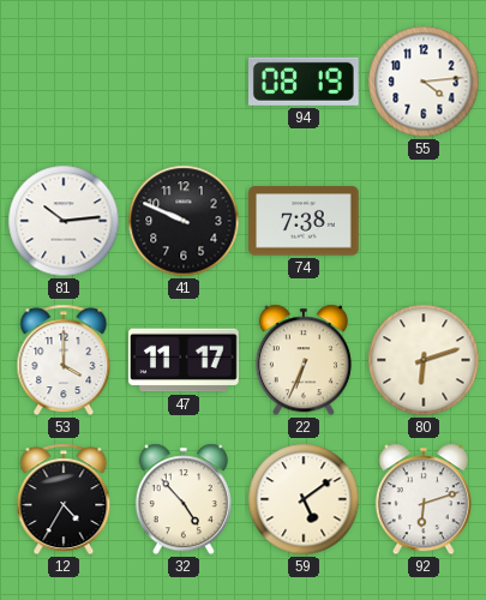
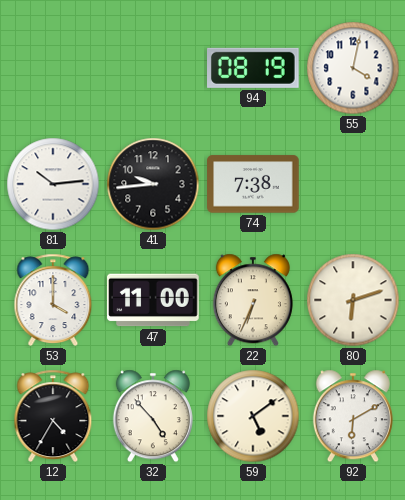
55: 4:14 -> 4:02 (353, 68)
41: 9:49 -> 9:44 (153, 184)
47: 11:17 -> 11:00 (153, 300)
92: 6:12 -> 6:10 (353, 416)
